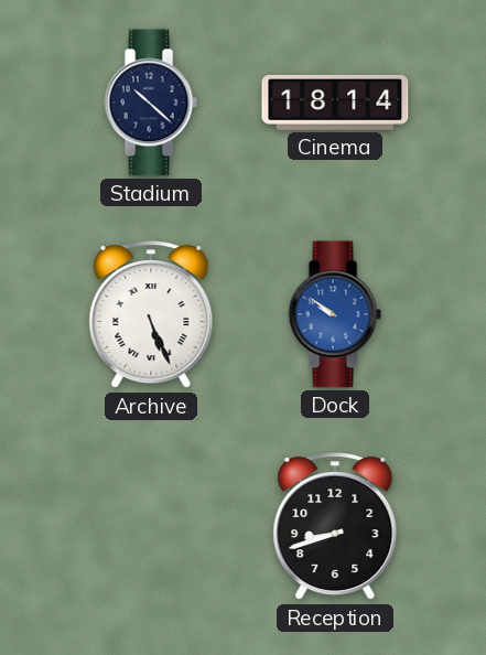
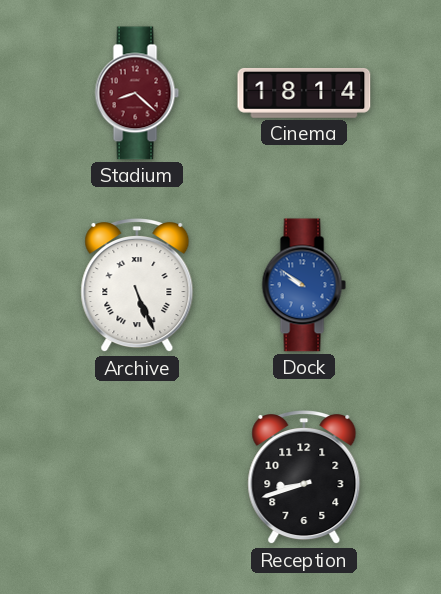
Stadium: 10:22 -> 8:22 (137, 93)
Stadium dial: navy -> burgundy (137, 93)
